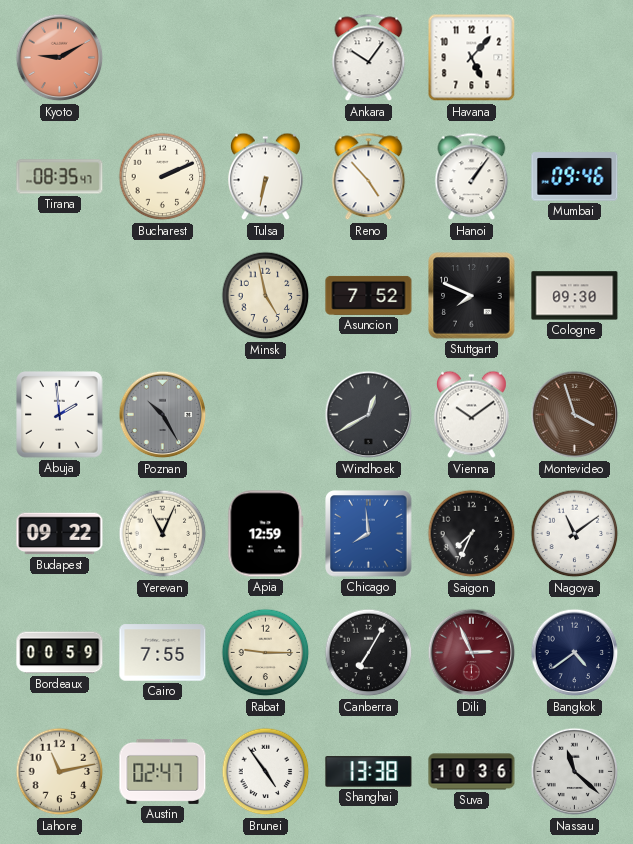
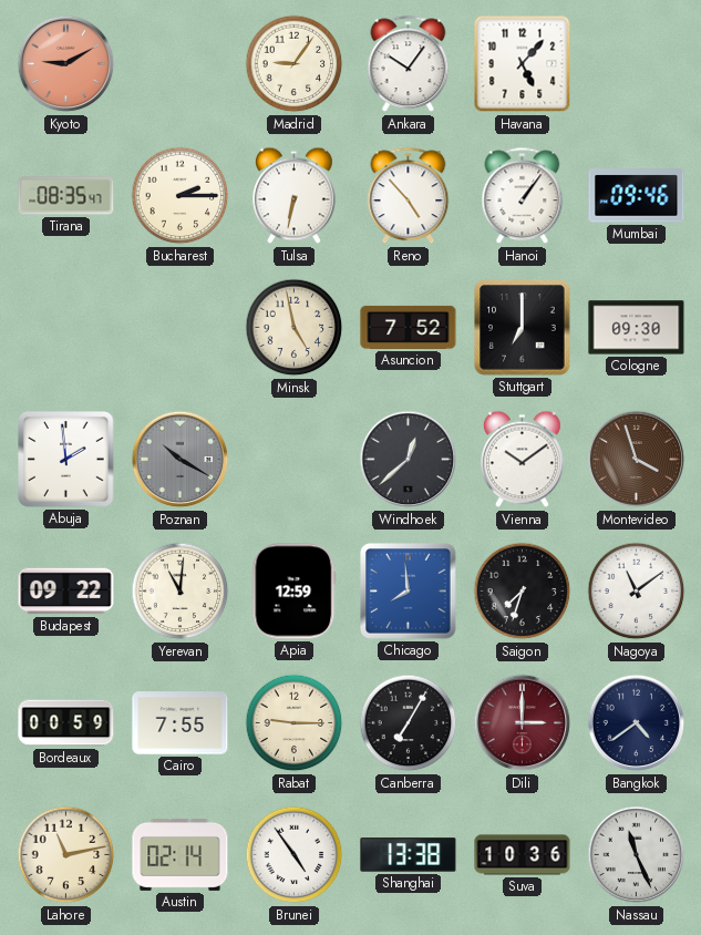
Madrid: none -> 9:06 (295, 64)
Bucharest: 2:11 -> 2:15 (181, 196)
Stuttgart: 7:49 -> 7:00 (523, 328)
Poznan: 10:25 -> 10:20 (181, 460)
Windhoek: 12:40 -> 12:38 (409, 460)
Yerevan: 11:04 -> 11:01 (181, 592)
Saigon: 7:34 -> 7:33 (523, 592)
Dili: 2:56 -> 3:00 (523, 723)
Austin: 02:47 -> 02:14 (181, 854)
Nassau: 11:22 -> 11:26 (637, 855)
